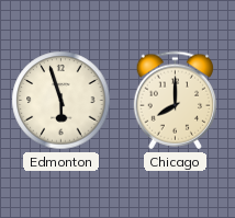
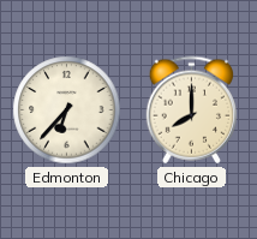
Edmonton: 5:57 -> 6:37 (67, 110)
